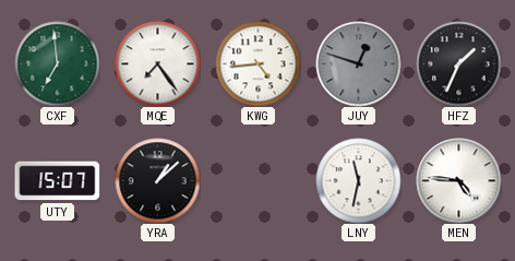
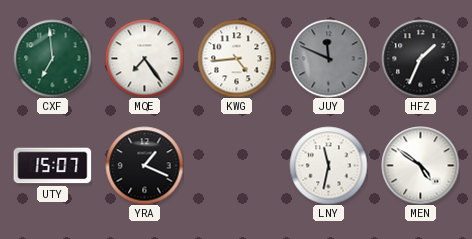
JUY: 12:48 -> 11:49 (328, 58)
YRA: 1:08 -> 1:19 (144, 165)
MEN: 4:46 -> 4:51 (420, 165)
